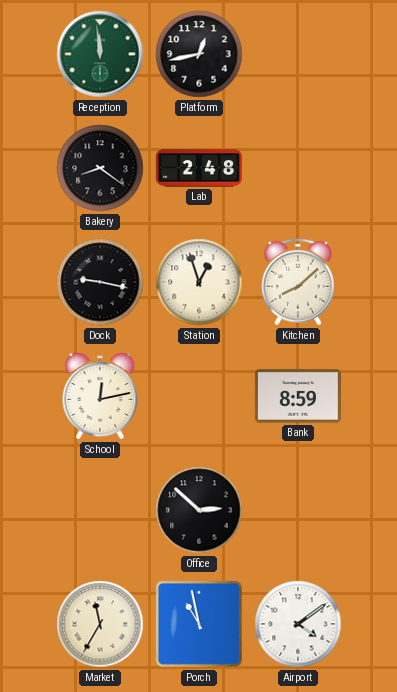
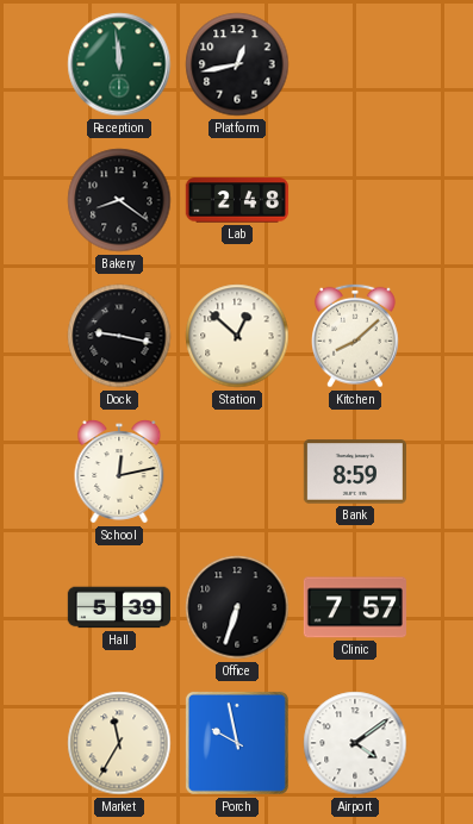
Station: 12:57 -> 12:52 (237, 336)
Hall: none -> 5:39 (118, 607)
Office: 2:52 -> 6:33 (237, 607)
Clinic: none -> 7:57 (355, 607)
Porch: 10:58 -> 9:58 (237, 743)
